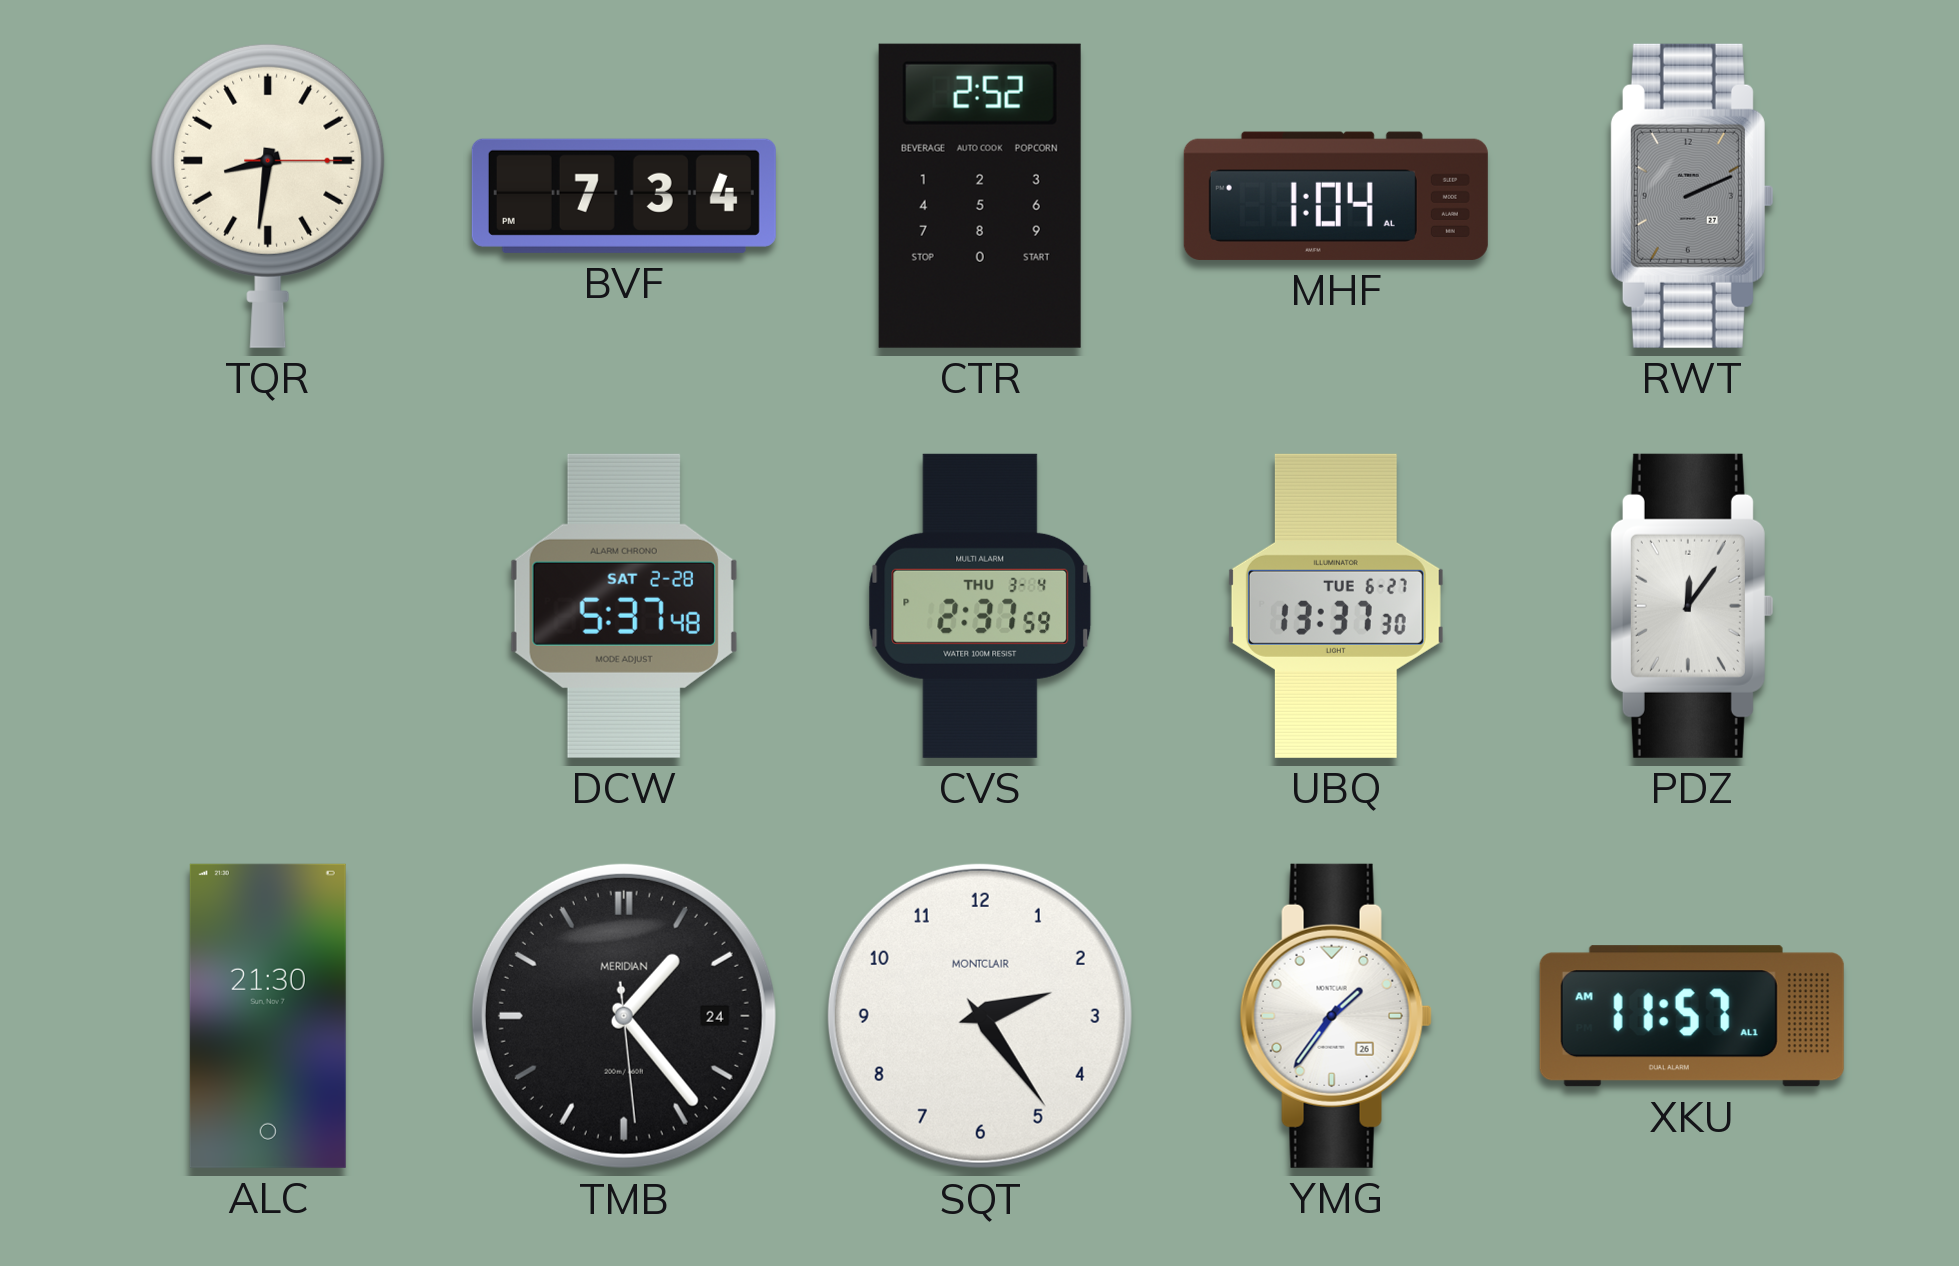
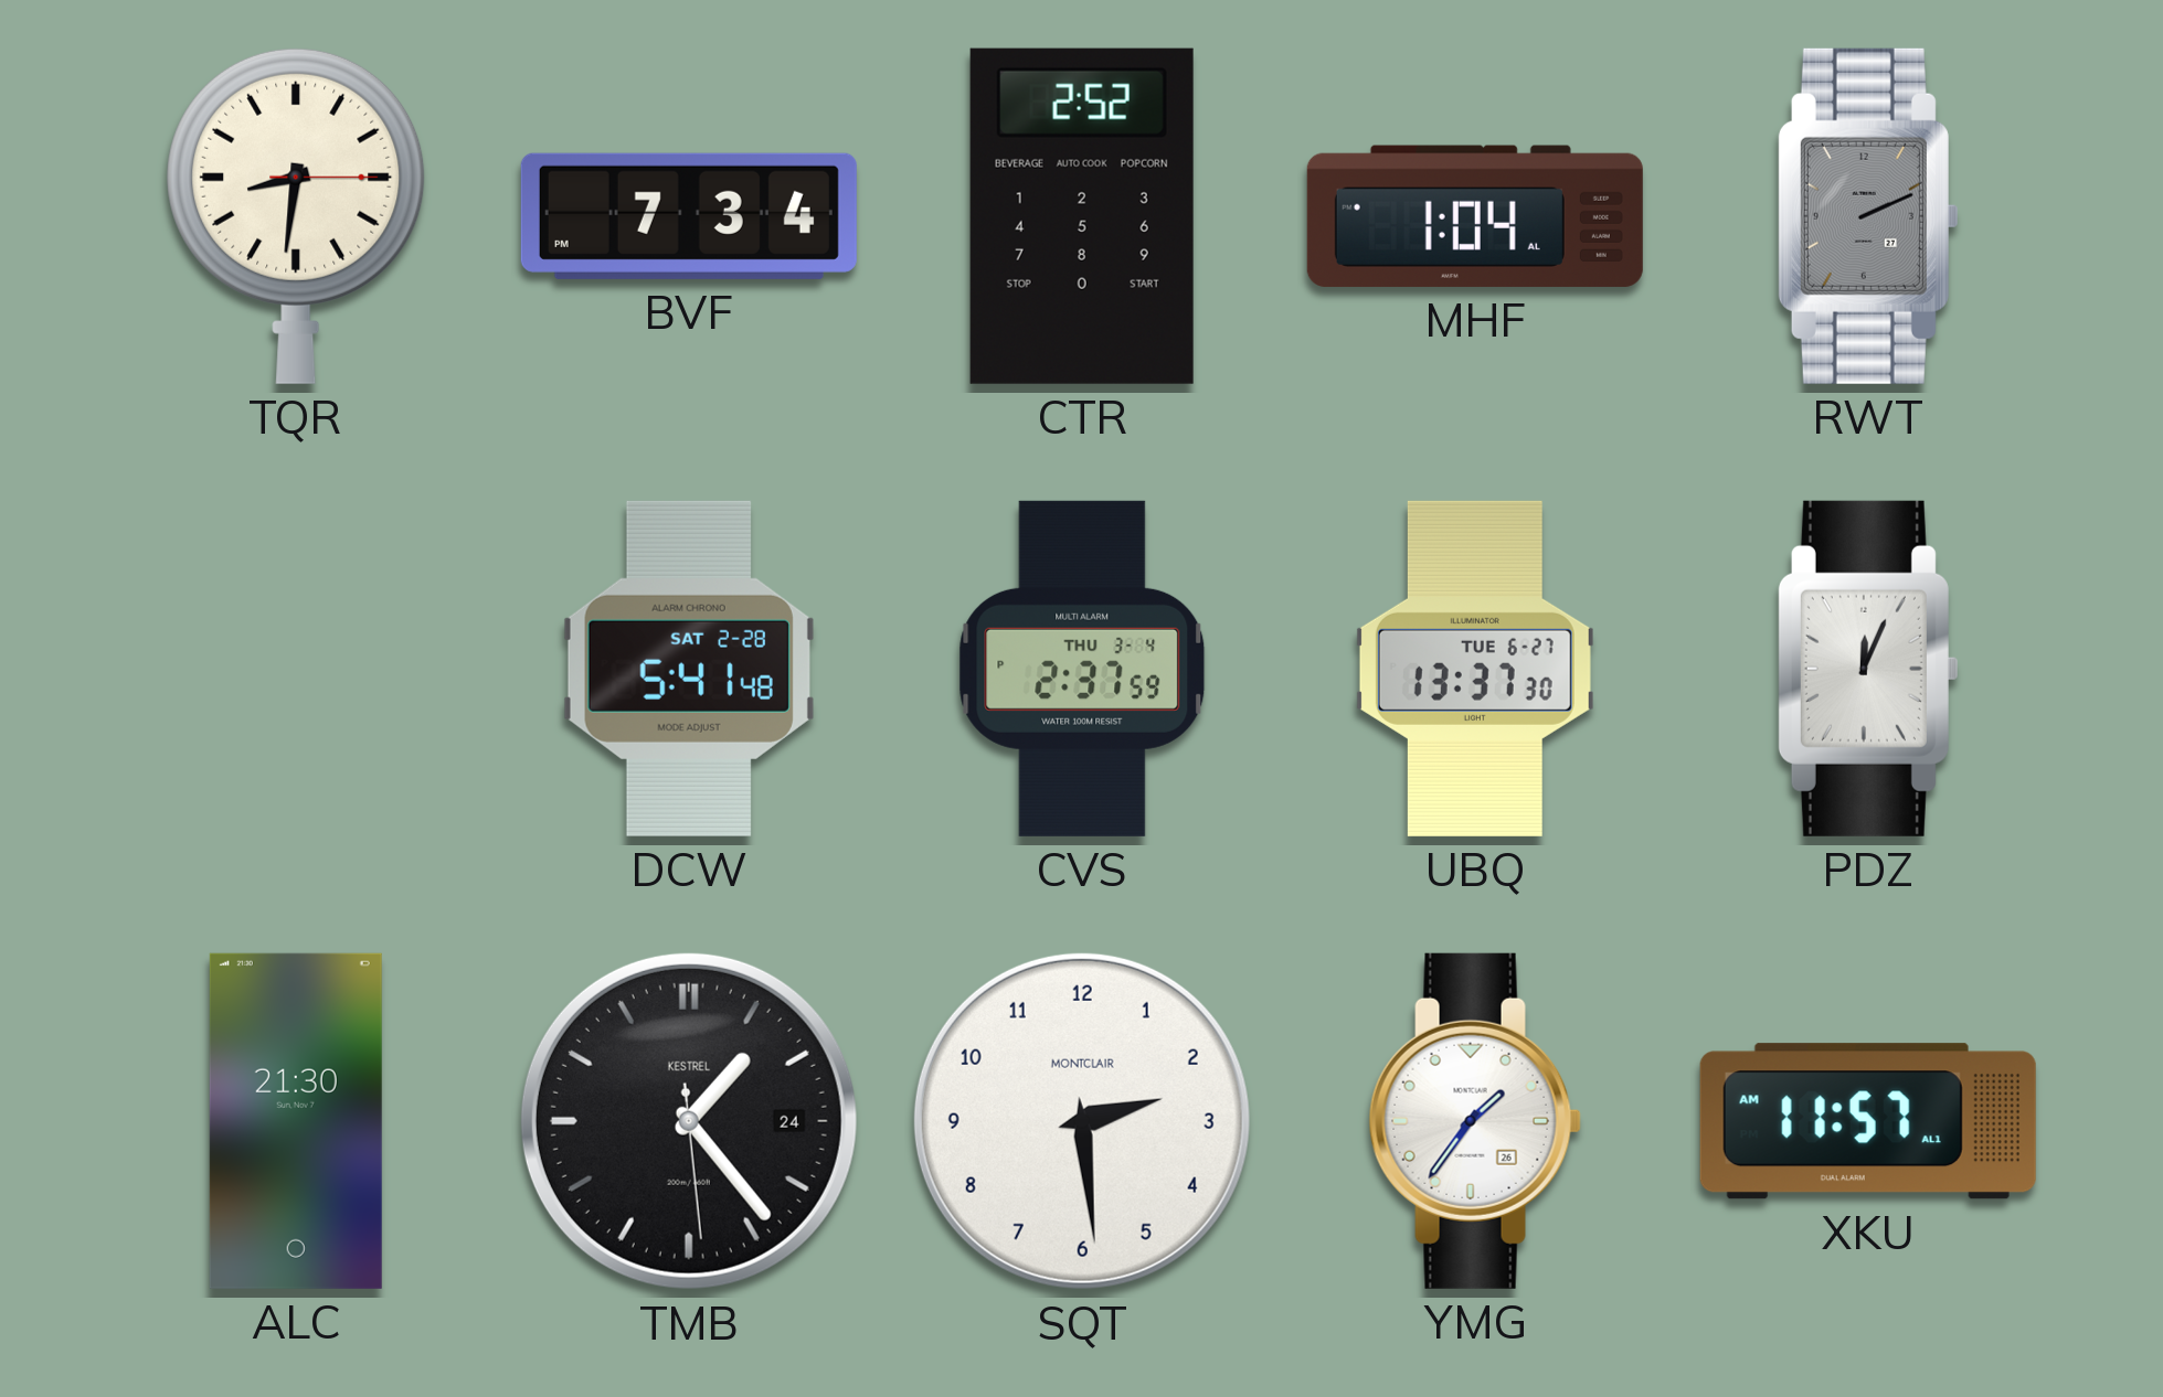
DCW: 5:37 -> 5:41 (689, 669)
PDZ: 12:06 -> 12:04 (1867, 669)
TMB brand: MERIDIAN -> KESTREL (689, 1121)
SQT: 2:24 -> 2:29 (1082, 1121)
